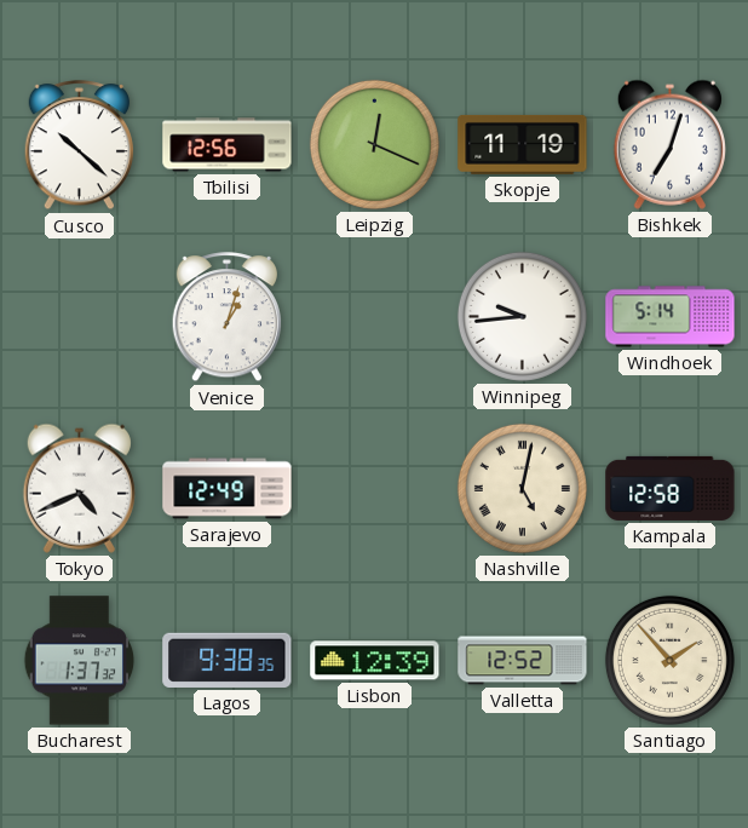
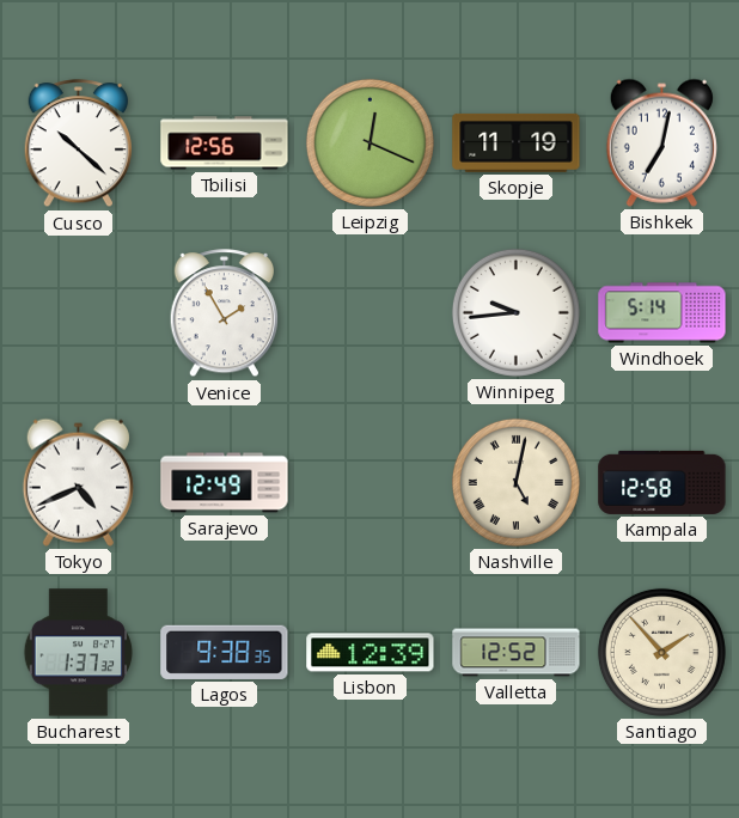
Bishkek: 7:03 -> 7:02 (661, 142)
Venice: 1:03 -> 1:55 (224, 313)
